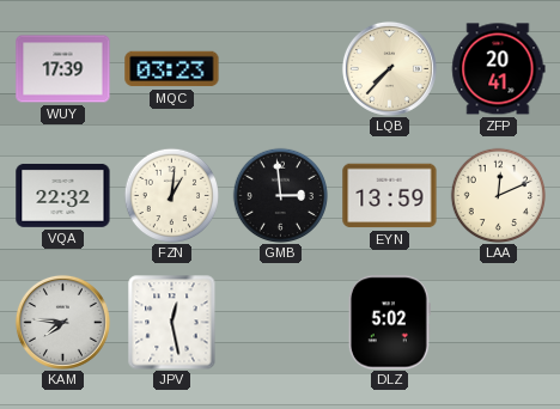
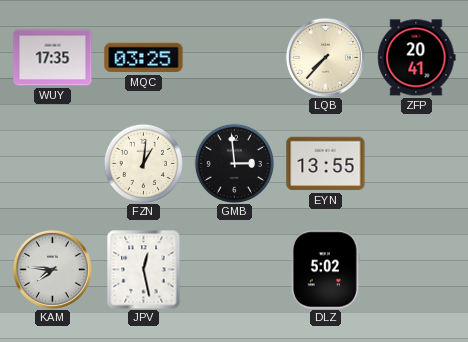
WUY: 17:39 -> 17:35 (53, 58)
MQC: 03:23 -> 03:25 (144, 58)
VQA: 22:32 -> none (63, 195)
EYN: 13:59 -> 13:55 (326, 164)
LAA: 12:11 -> none (498, 195)
